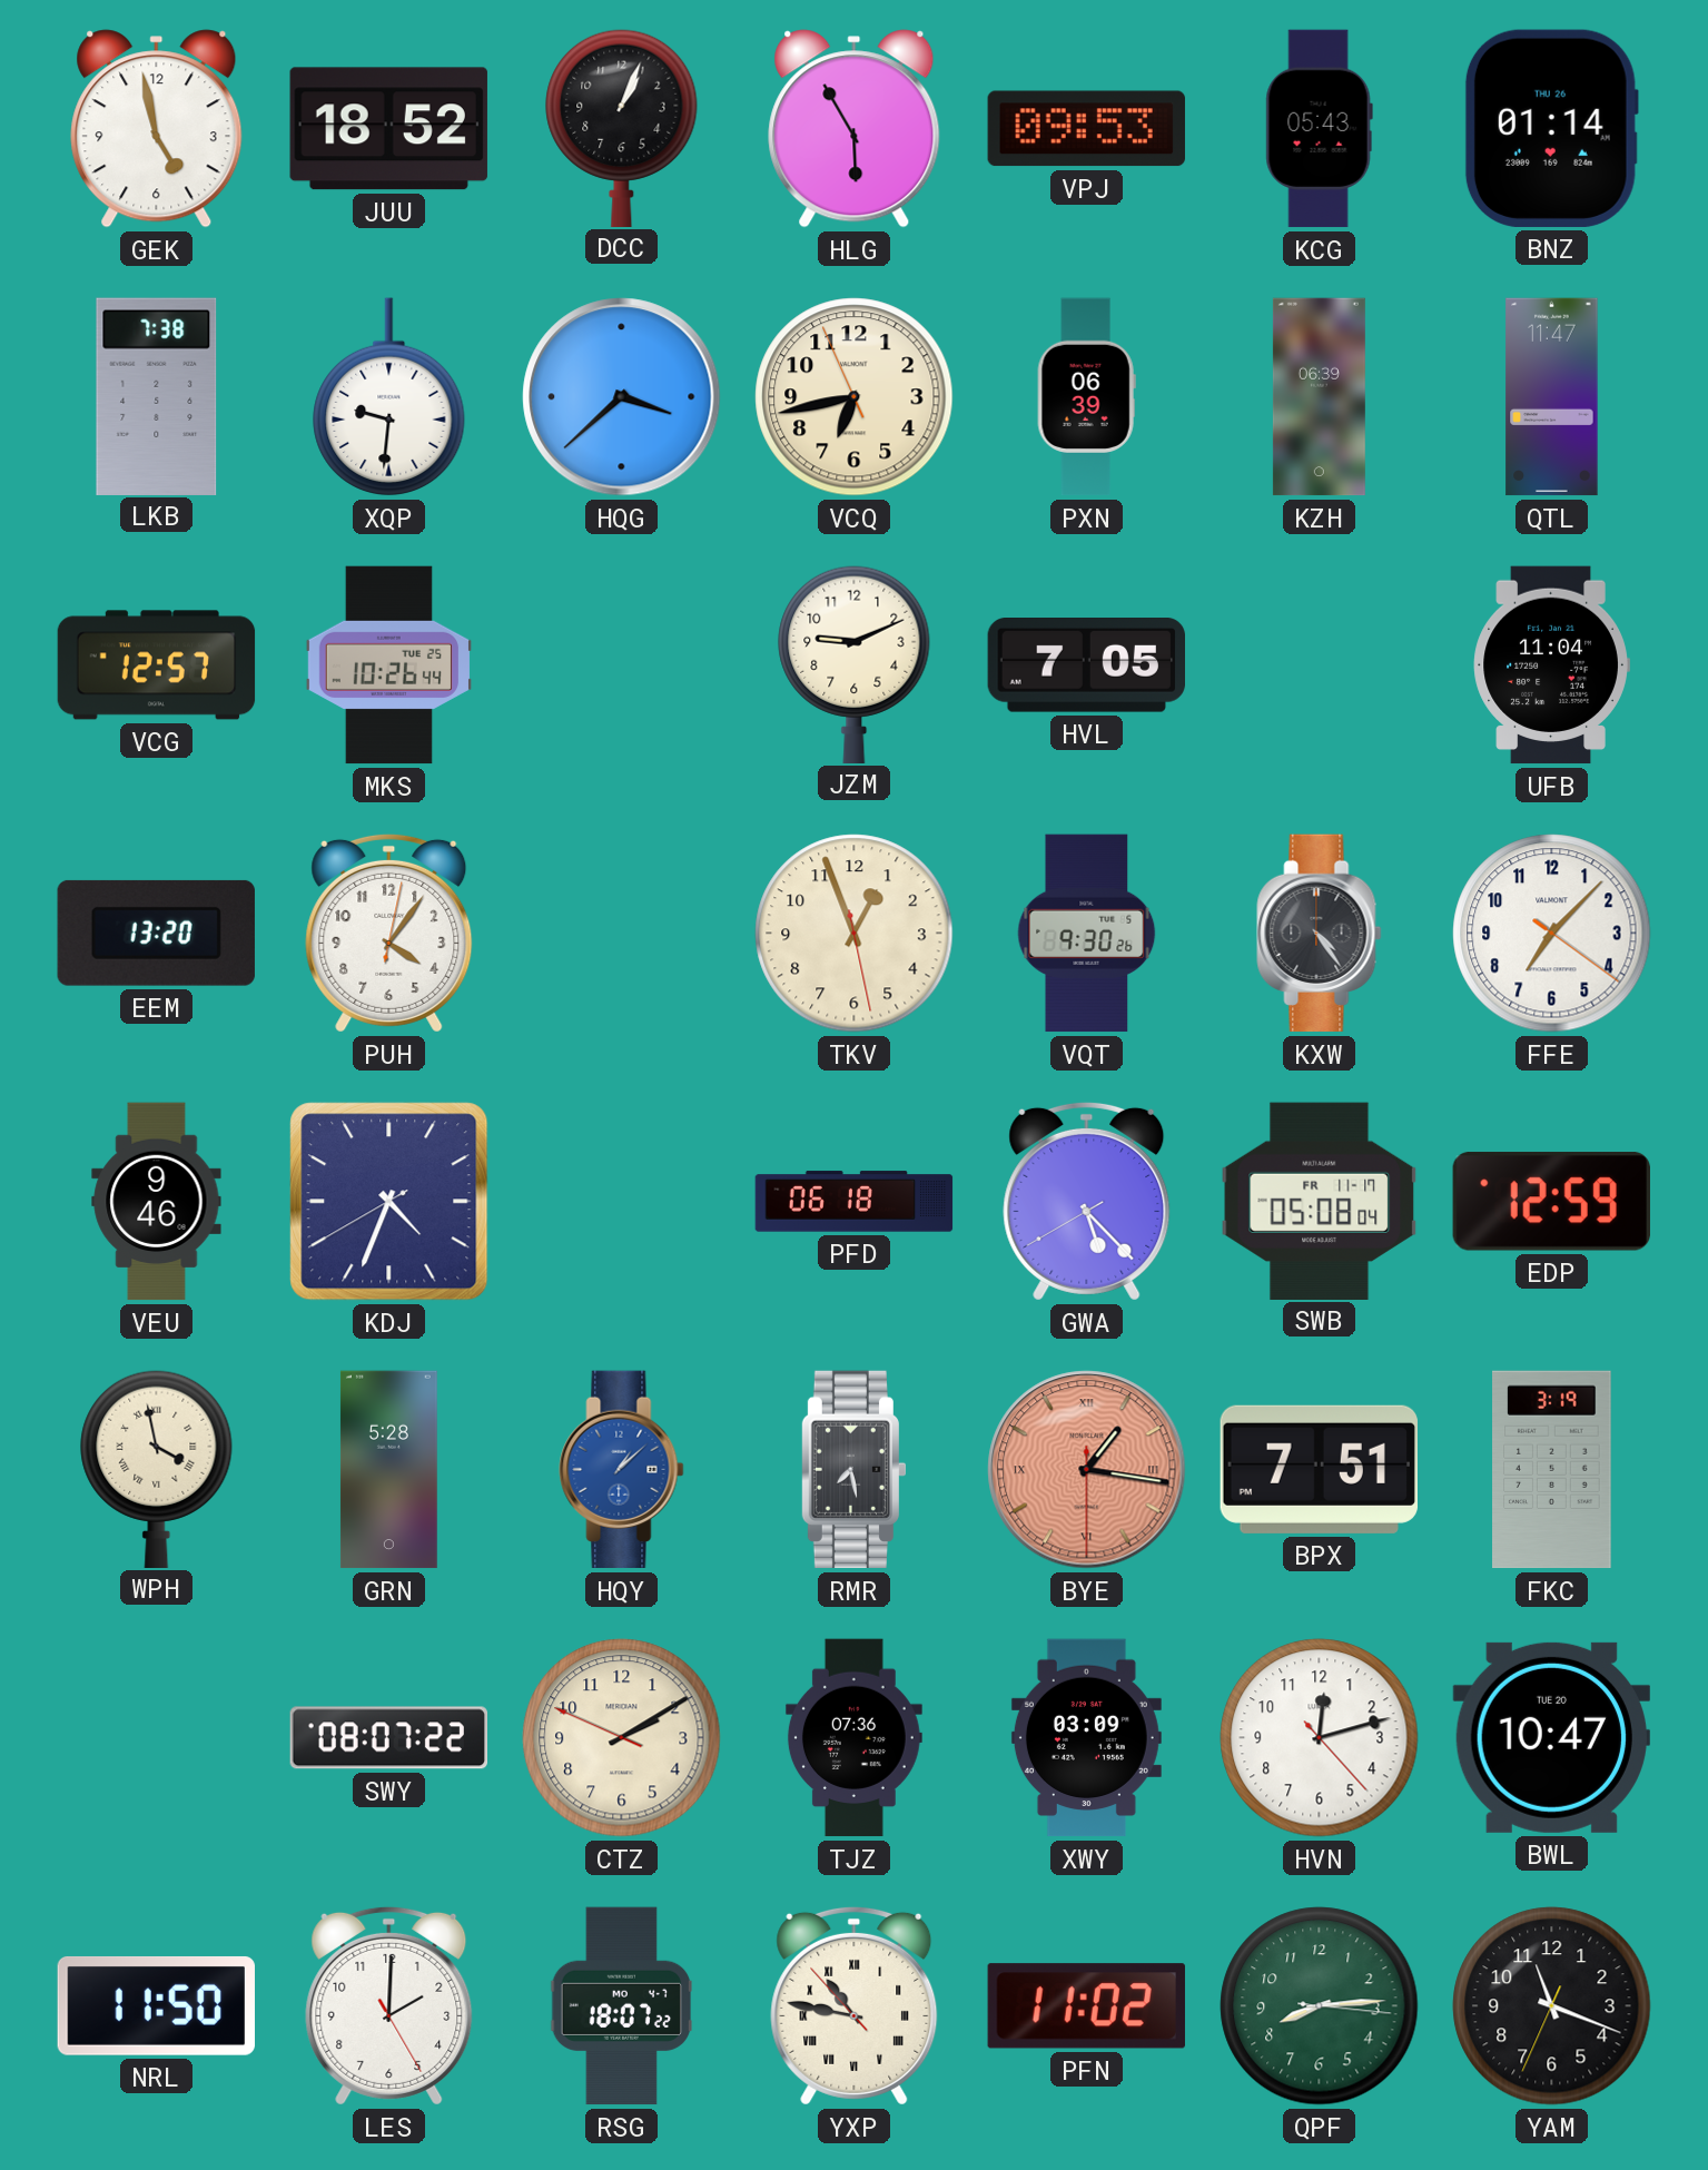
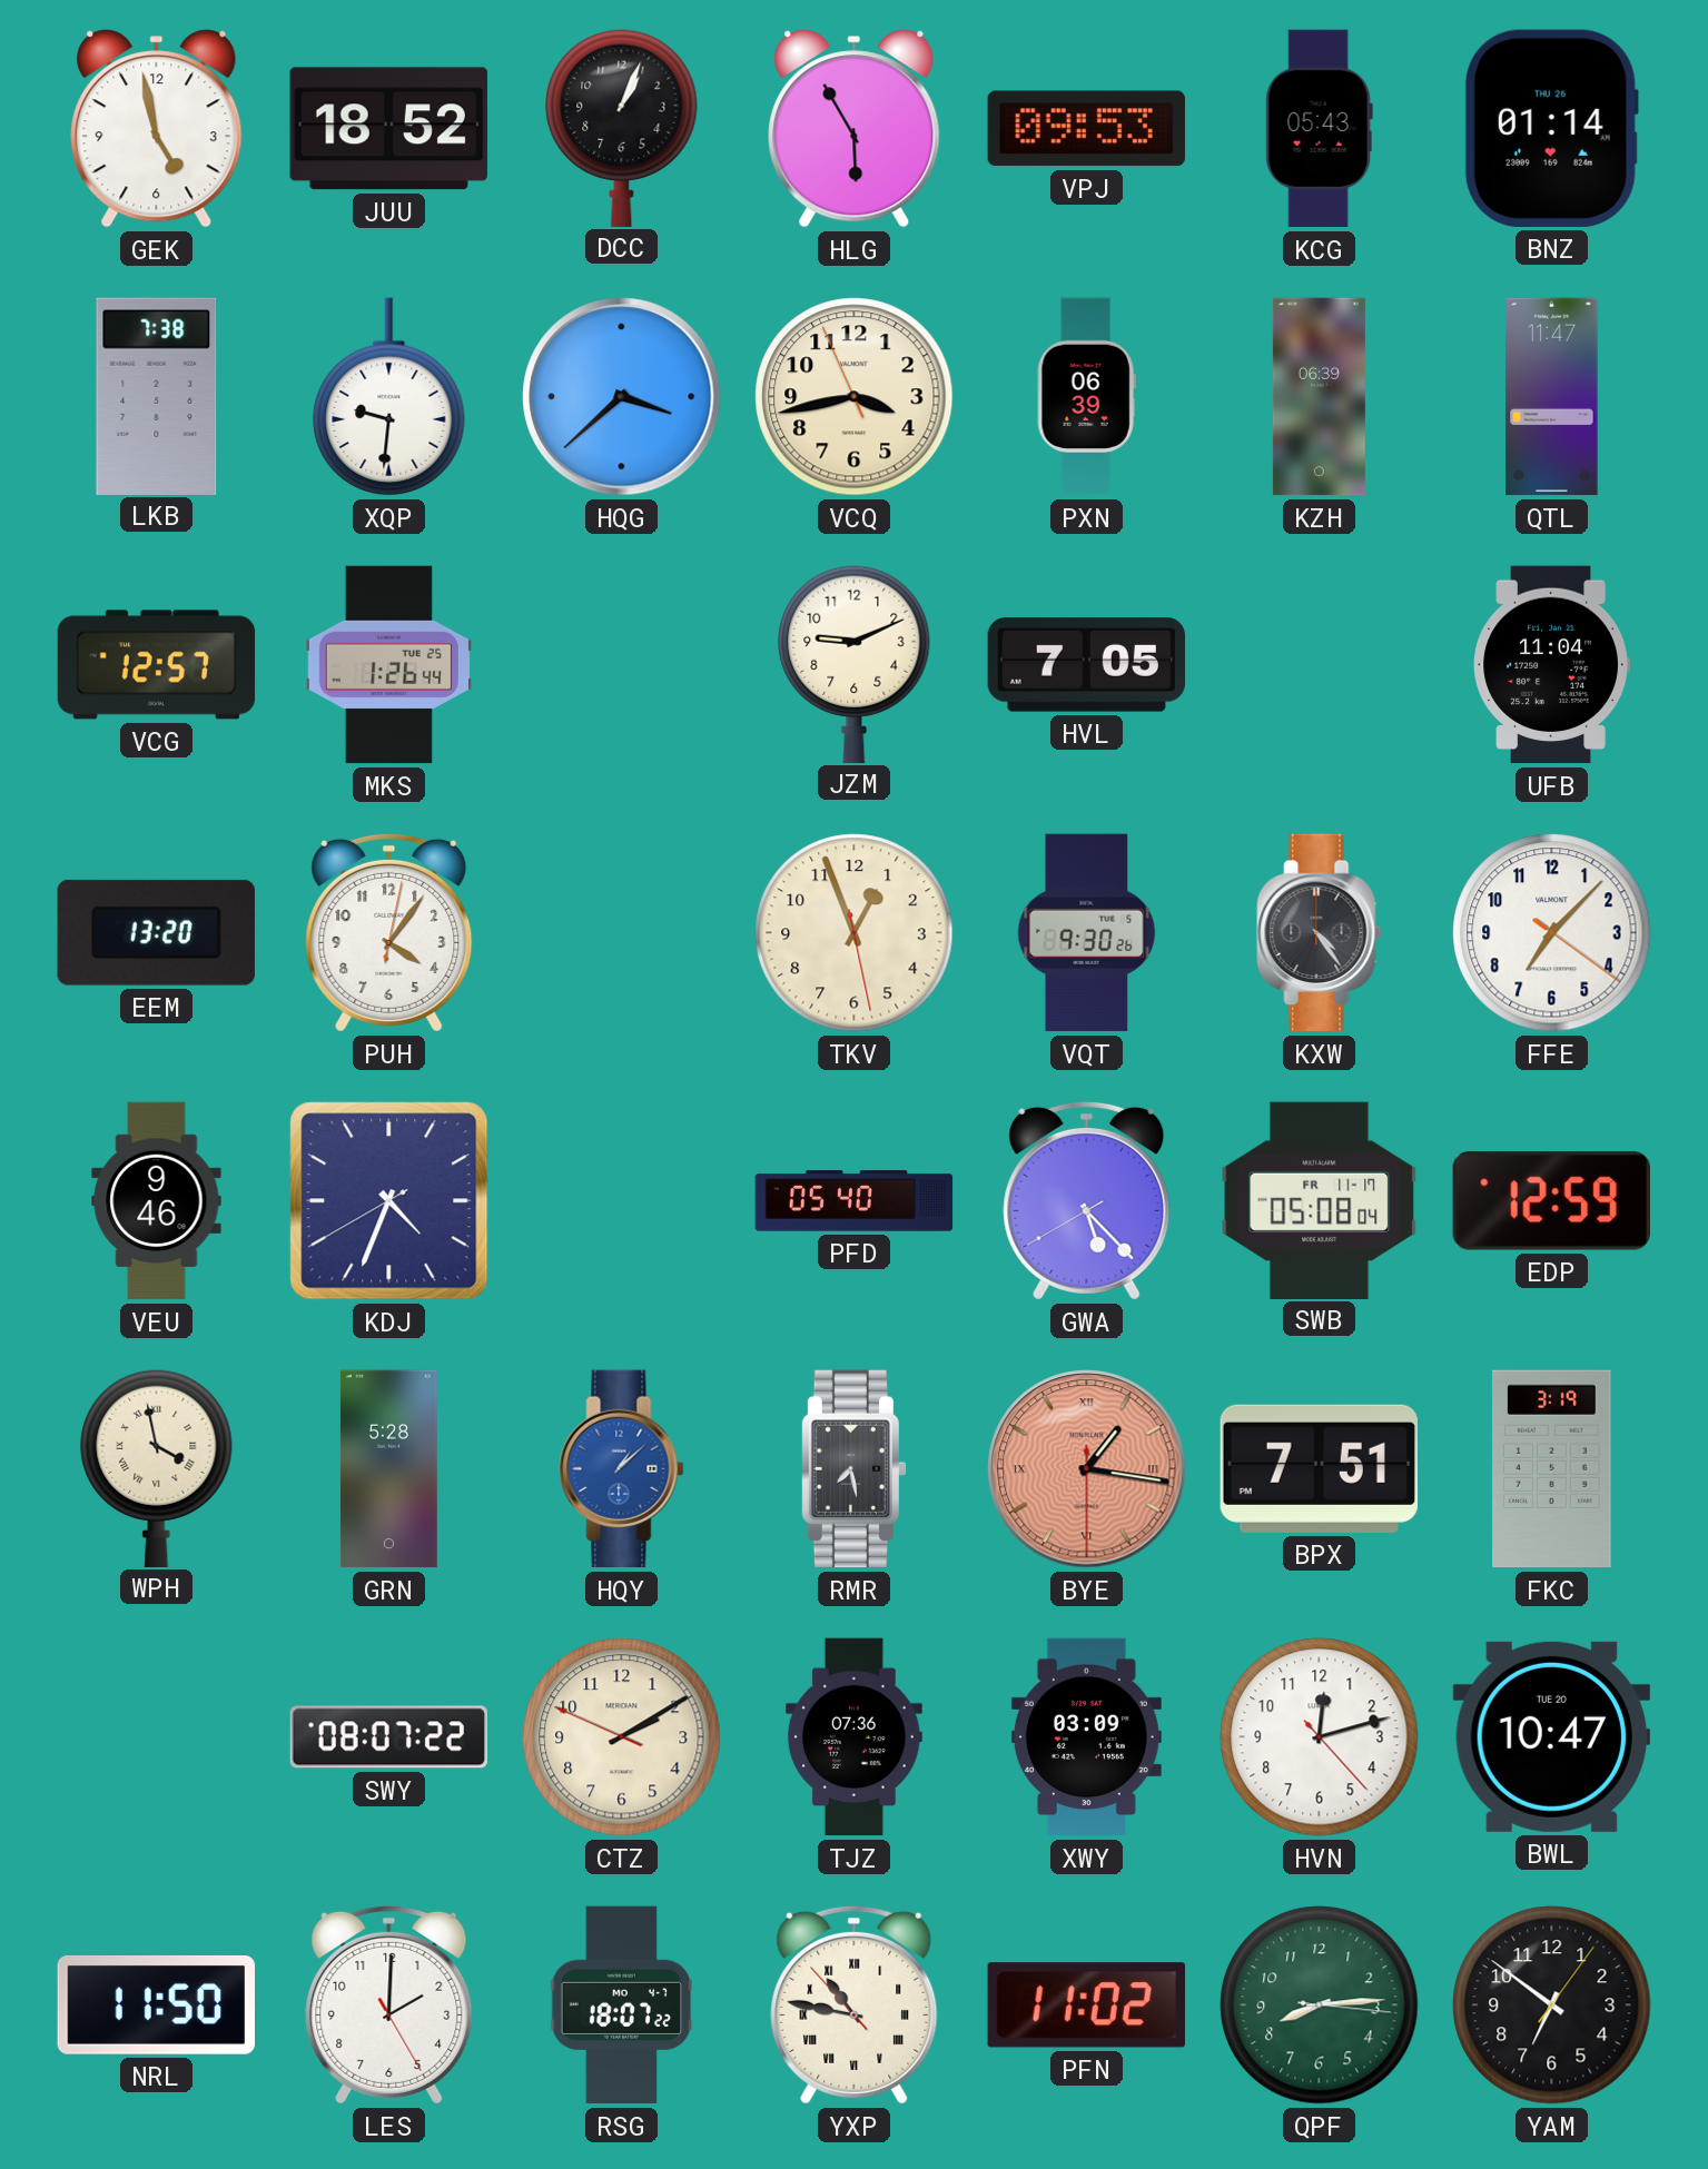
VCQ: 6:42 -> 3:42 (855, 397)
MKS: 10:26 -> 1:26 (388, 665)
PFD: 06:18 -> 05:40 (855, 1201)
YAM: 11:18 -> 6:51 (1552, 2005)
